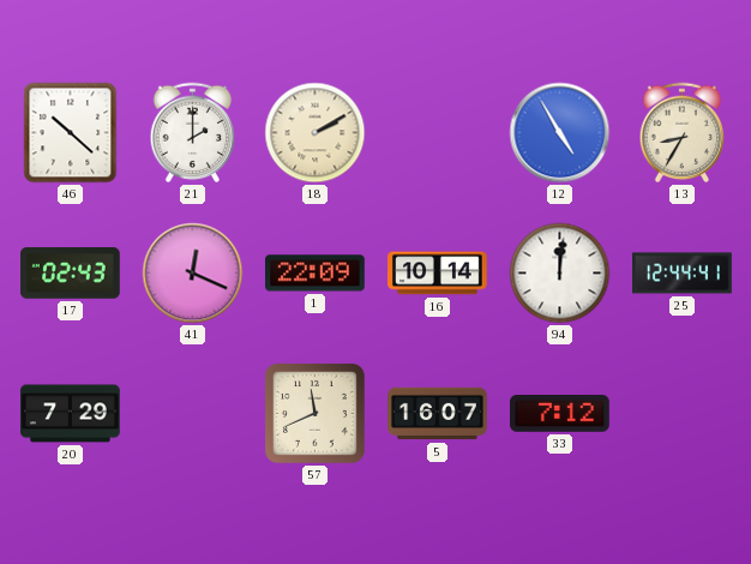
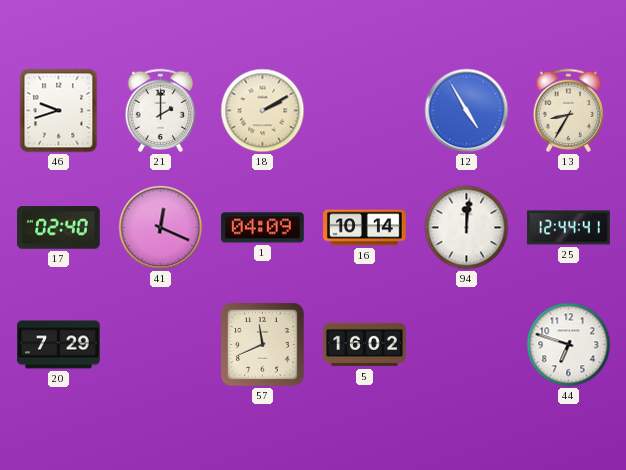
46: 10:22 -> 9:42 (59, 111)
17: 02:43 -> 02:40 (59, 228)
1: 22:09 -> 04:09 (263, 228)
5: 16:07 -> 16:02 (365, 345)
33: 7:12 -> none (560, 414)
44: none -> 6:48 (569, 345)
